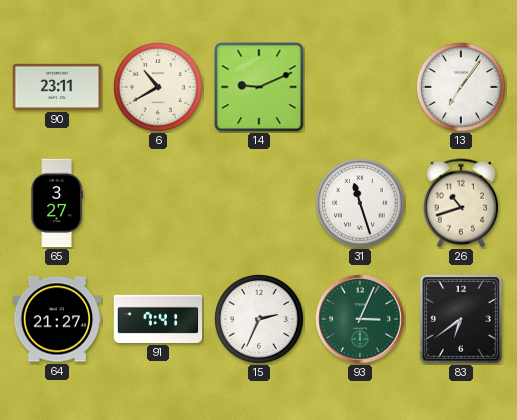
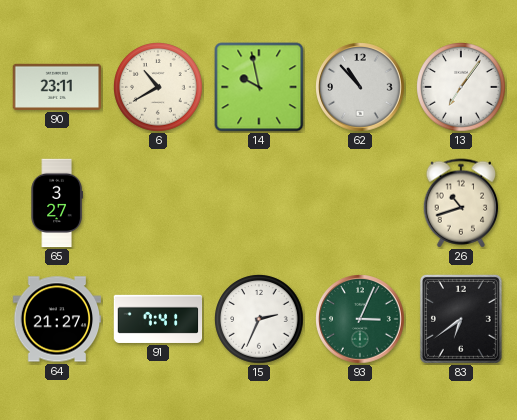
14: 9:11 -> 9:58 (259, 87)
62: none -> 10:53 (360, 87)
31: 11:27 -> none (360, 203)
